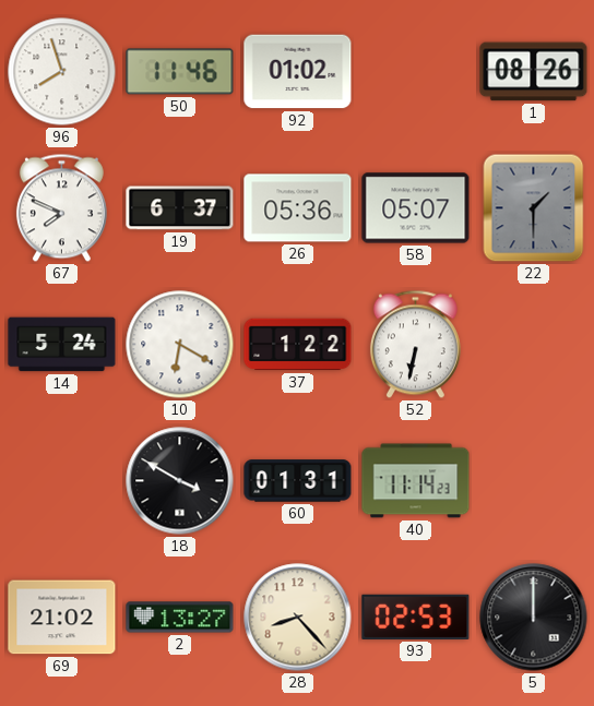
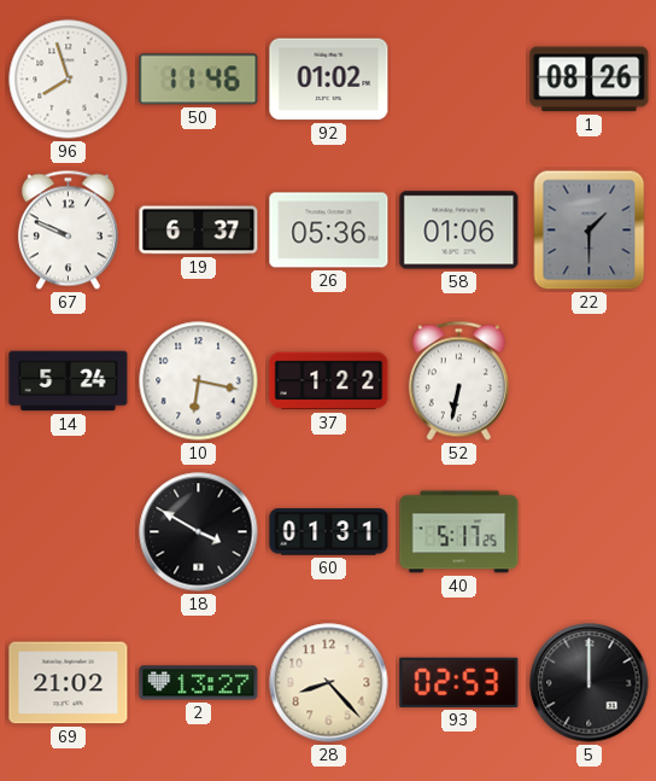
67: 7:49 -> 9:49 (68, 231)
58: 05:07 -> 01:06 (459, 231)
10: 6:20 -> 6:17 (199, 381)
40: 11:14 -> 5:17 (459, 532)
